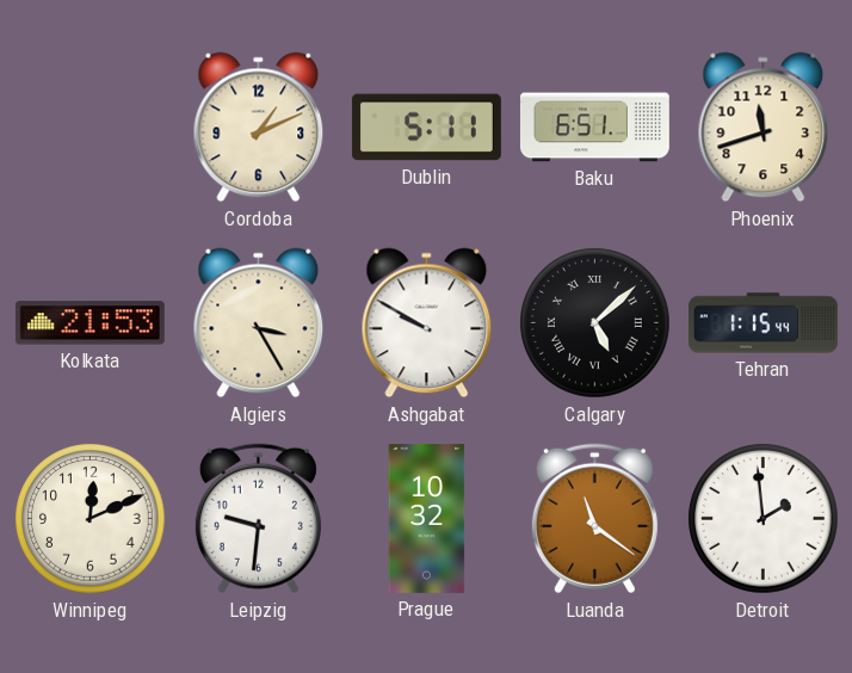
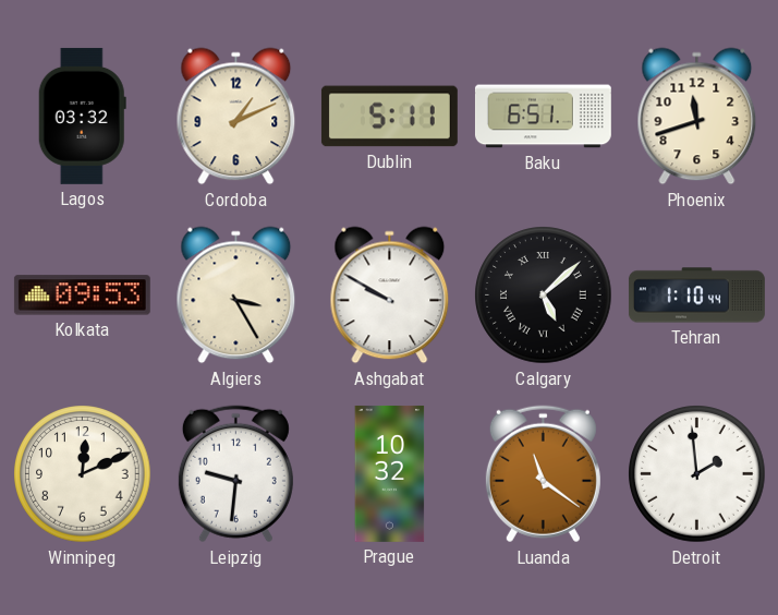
Lagos: none -> 03:32 (82, 116)
Kolkata: 21:53 -> 09:53 (82, 296)
Tehran: 1:15 -> 1:10 (696, 296)
